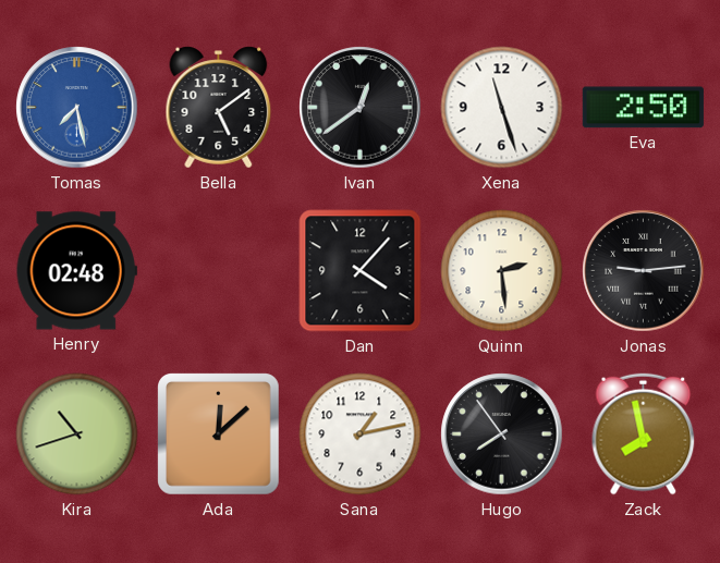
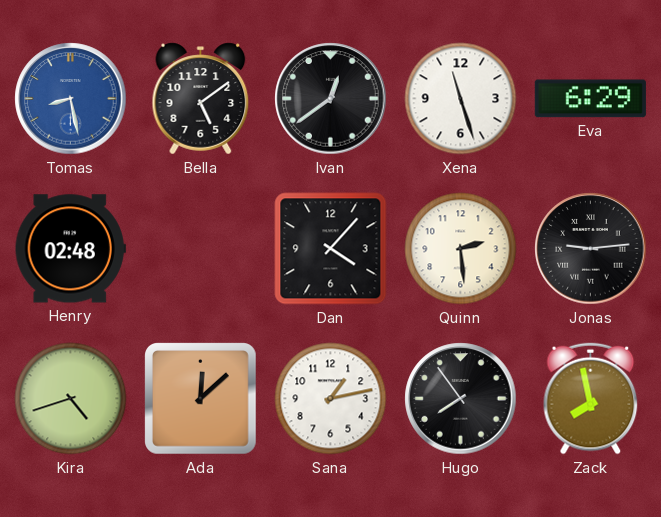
Tomas: 7:28 -> 8:28 (71, 99)
Eva: 2:50 -> 6:29 (590, 99)
Kira: 10:42 -> 4:42 (71, 399)
